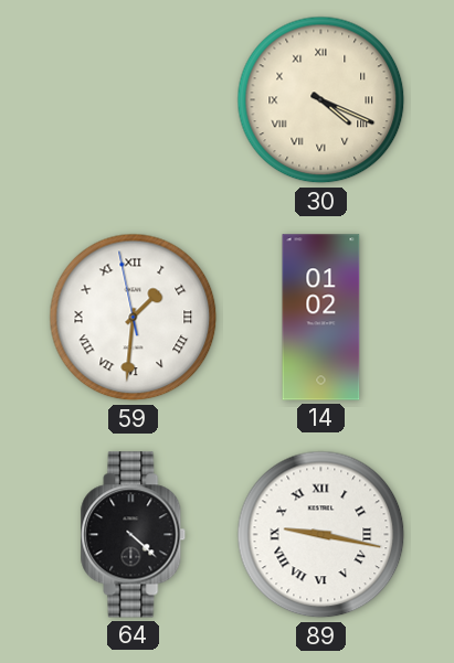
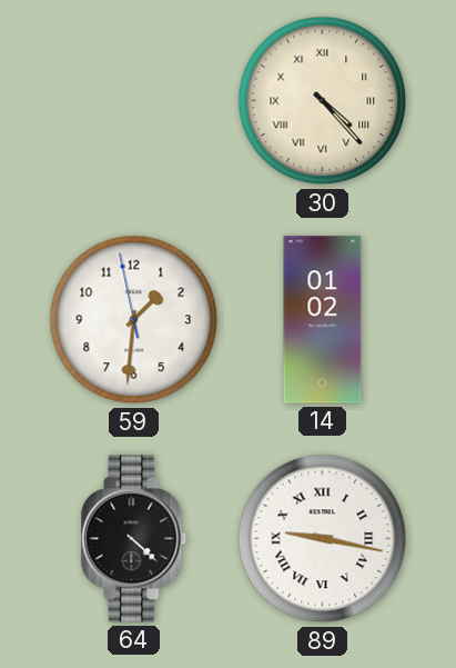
30: 4:19 -> 4:23 (323, 101)
59 numerals: Roman -> Arabic (134, 320)
